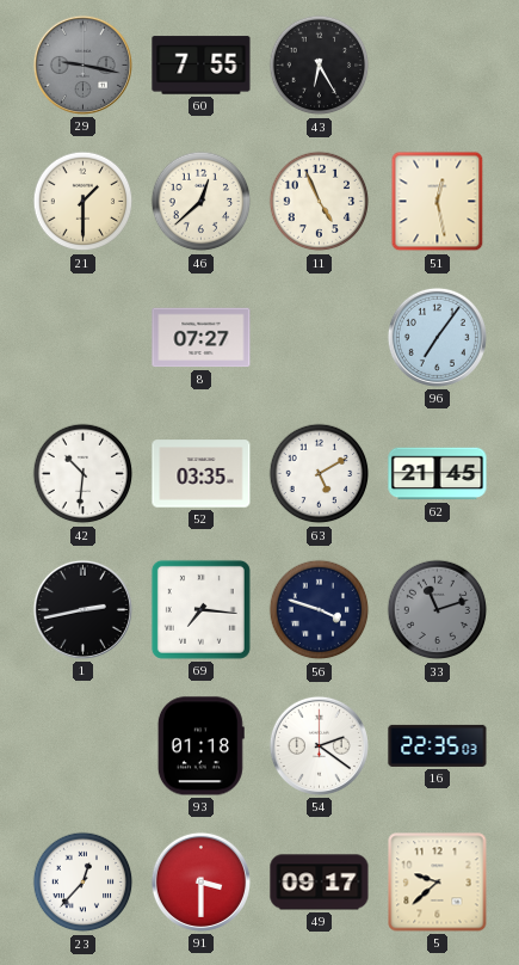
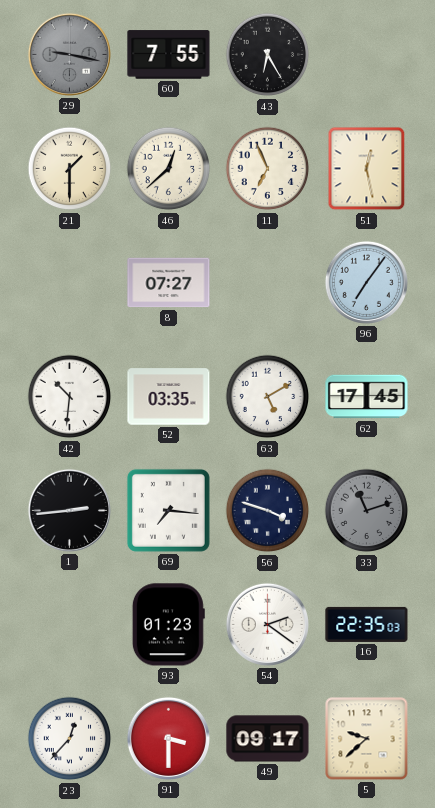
11: 4:56 -> 6:56 (268, 169)
62: 21:45 -> 17:45 (367, 397)
1: 2:43 -> 2:44 (69, 510)
93: 01:18 -> 01:23 (168, 625)
